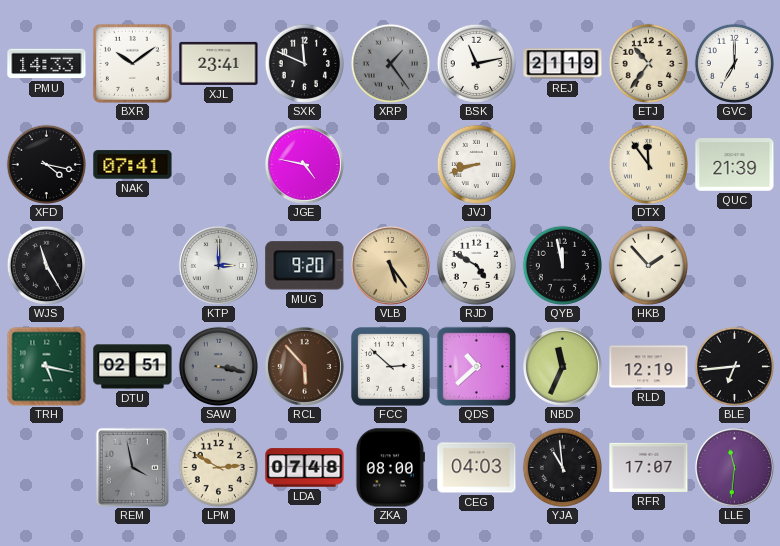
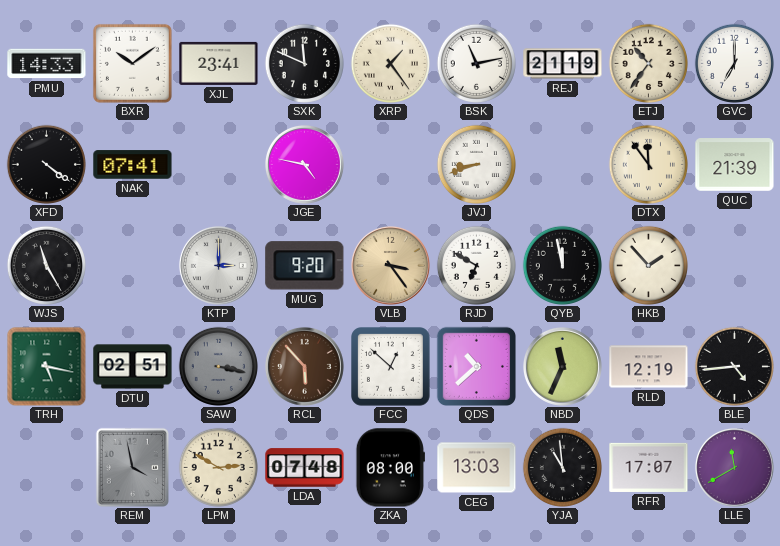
XRP dial: grey -> cream (390, 63)
XFD: 4:17 -> 4:21 (46, 164)
VLB: 5:24 -> 3:24 (390, 265)
RJD: 4:50 -> 6:50 (476, 265)
FCC: 2:52 -> 12:52 (391, 367)
BLE: 6:44 -> 4:44 (734, 366)
CEG: 04:03 -> 13:03 (477, 468)
LLE: 11:31 -> 11:40 (734, 467)
